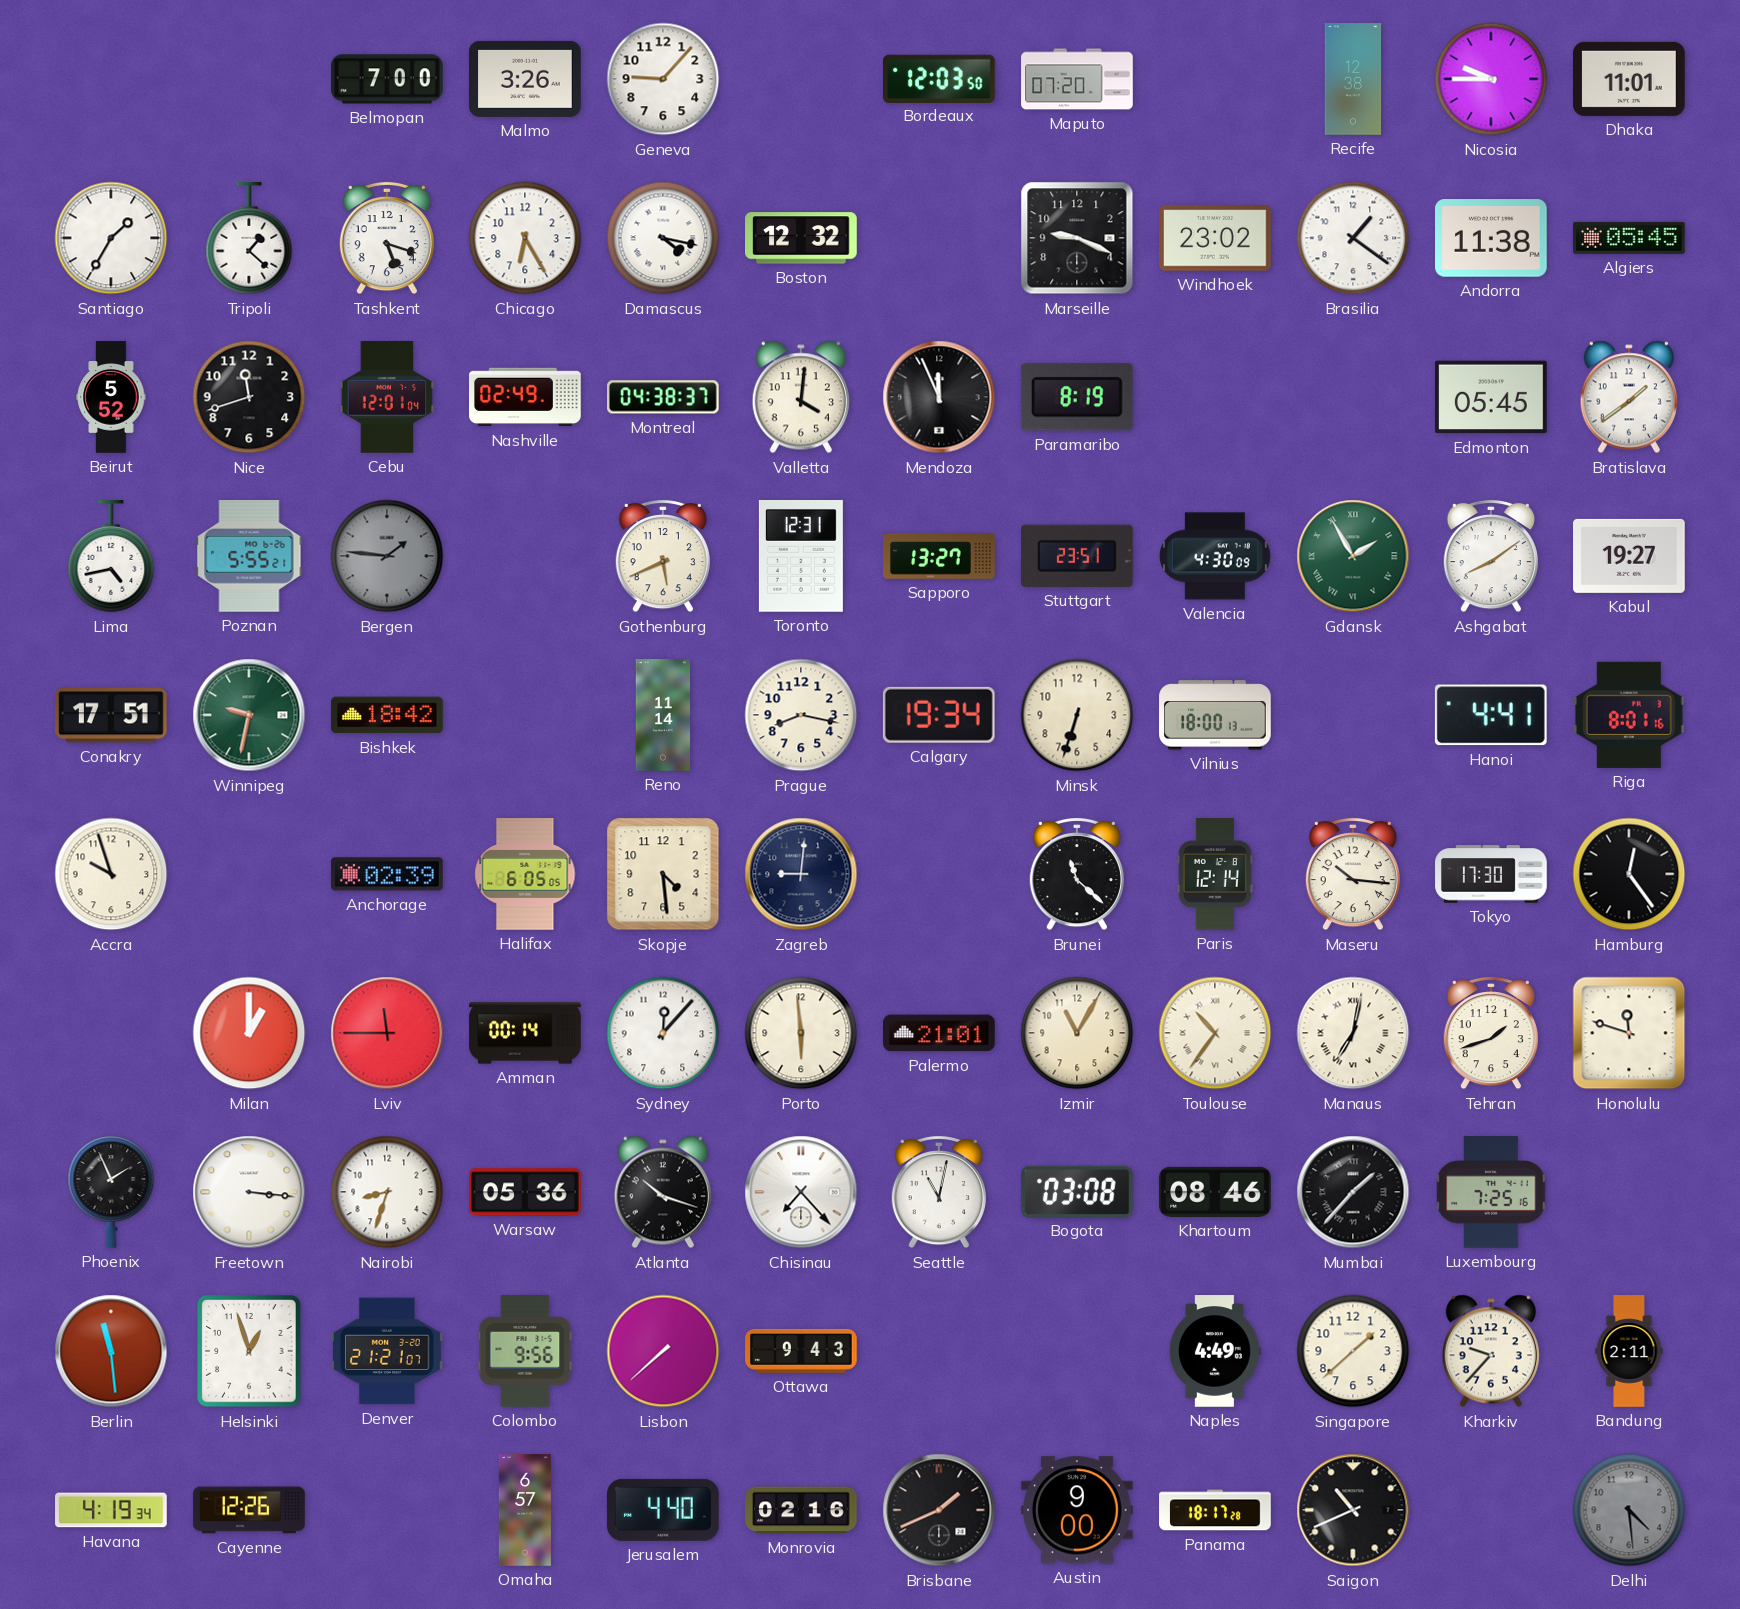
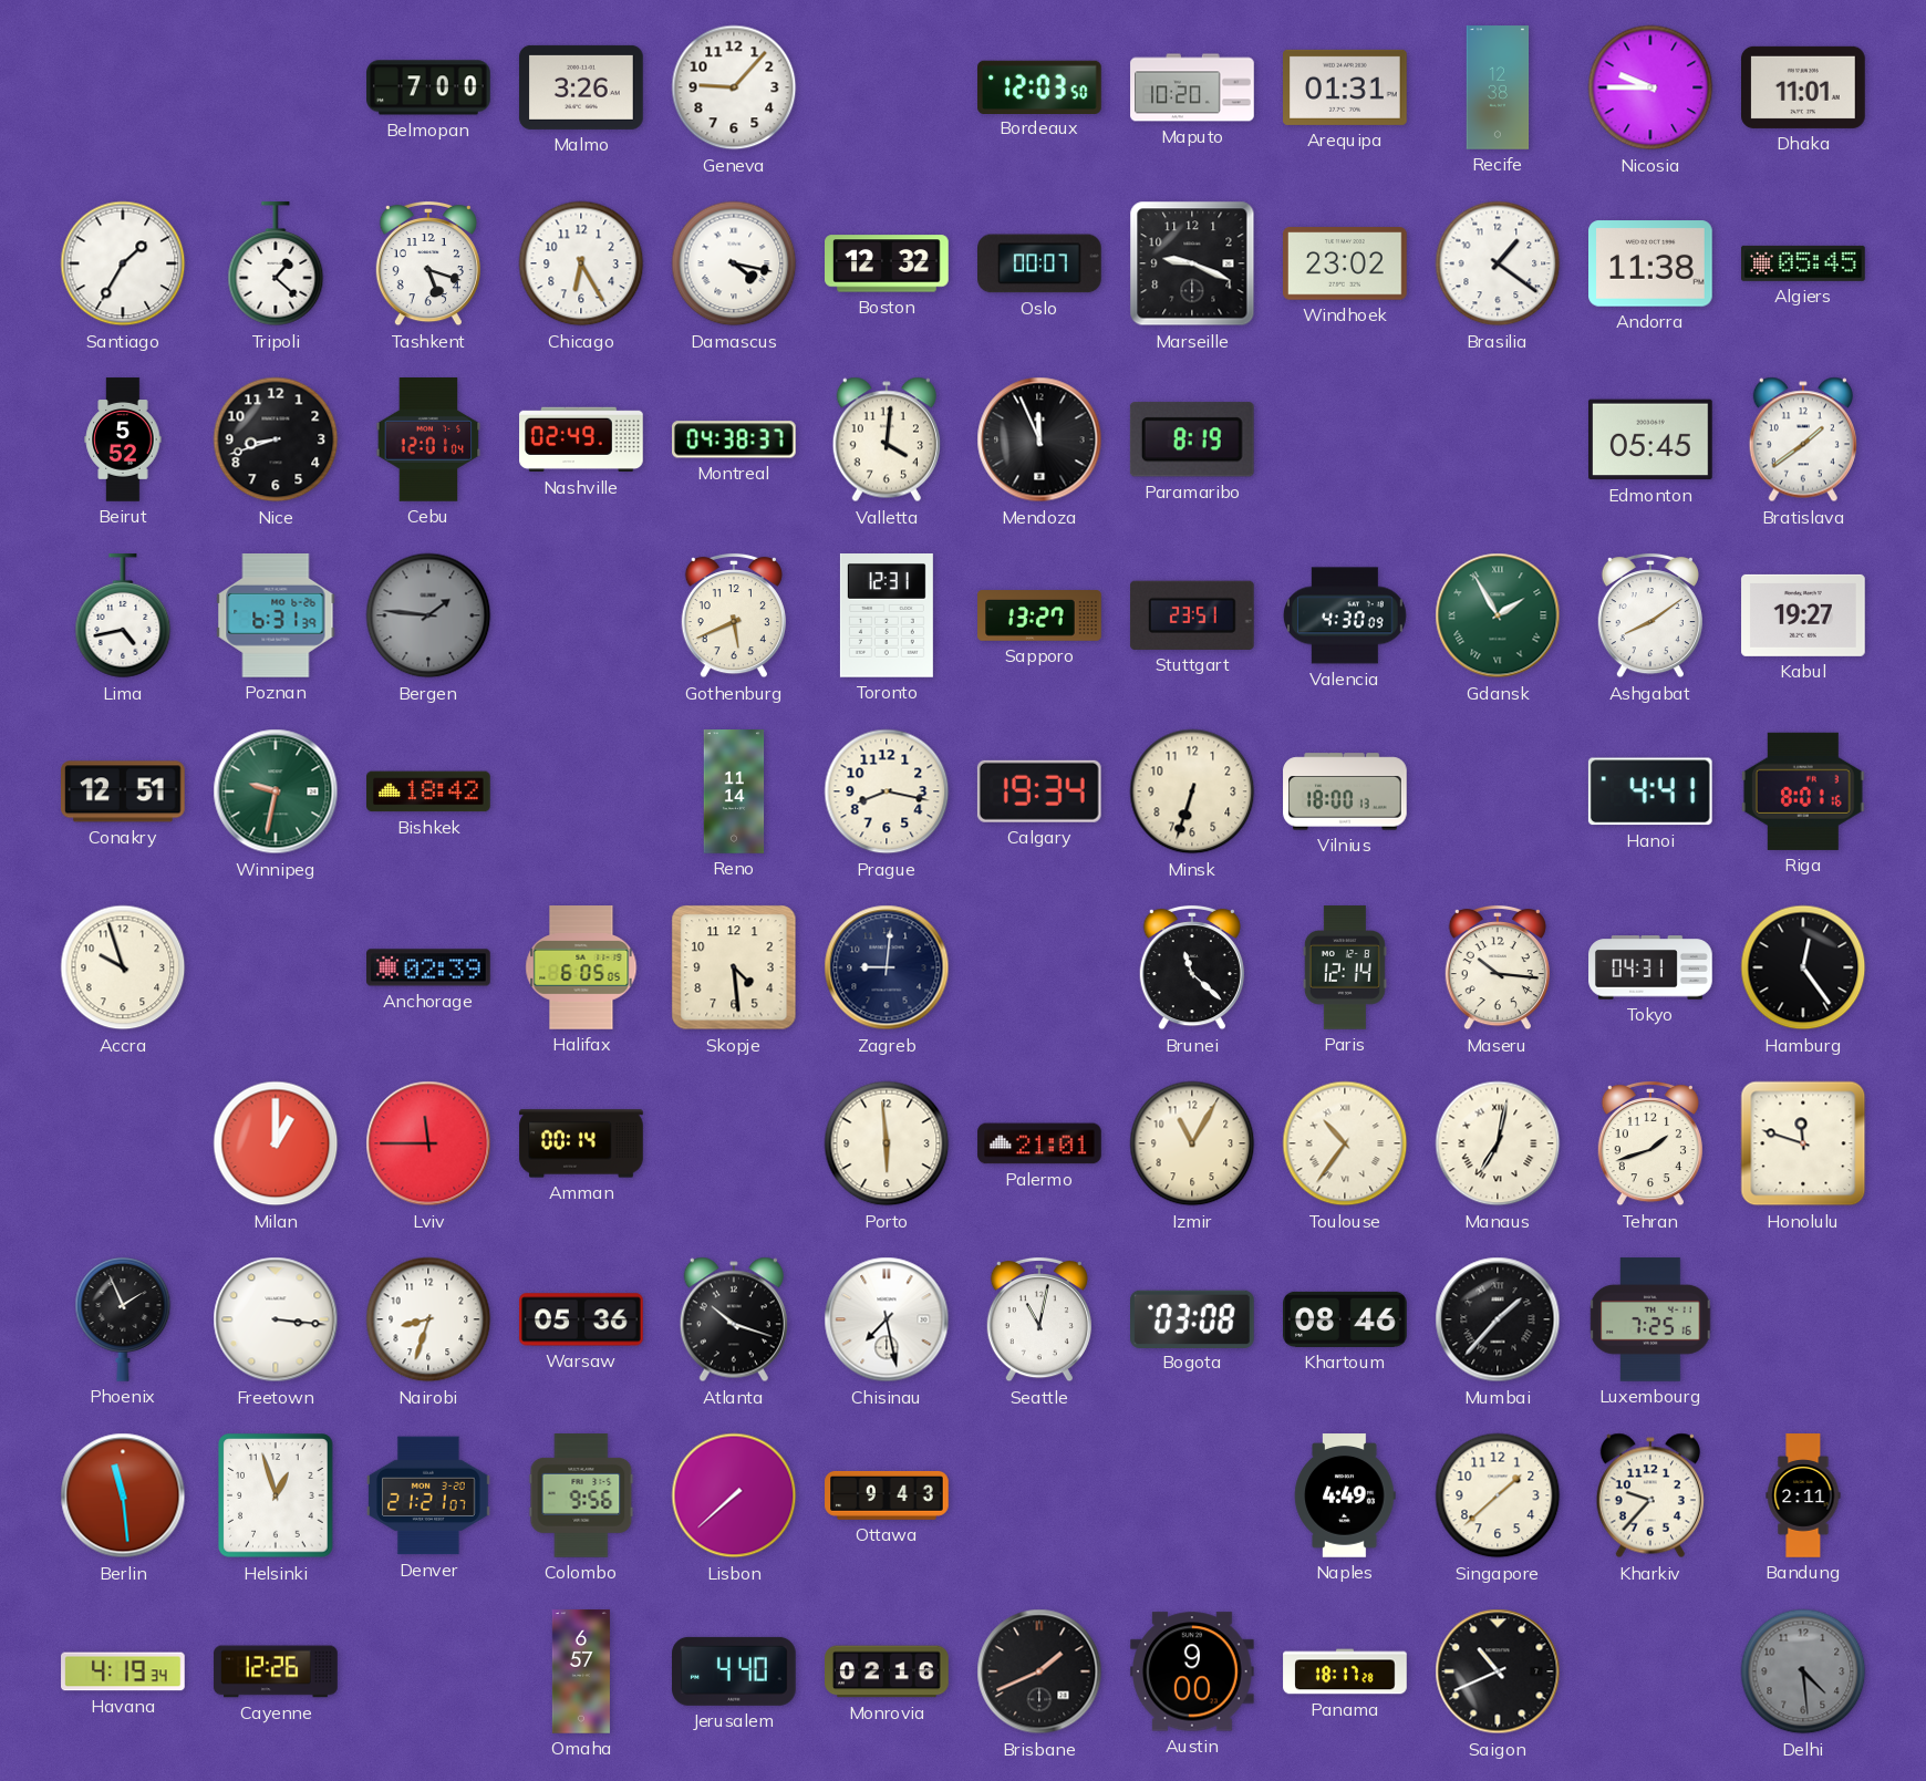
Maputo: 07:20 -> 10:20 (1192, 87)
Arequipa: none -> 01:31 (1346, 87)
Oslo: none -> 00:07 (1040, 263)
Nice: 11:42 -> 8:42 (276, 439)
Poznan: 5:55 -> 6:31 (276, 617)
Conakry: 17:51 -> 12:51 (124, 791)
Tokyo: 17:30 -> 04:31 (1650, 967)
Sydney: 12:07 -> none (663, 1033)
Chisinau: 7:23 -> 7:28 (887, 1319)
